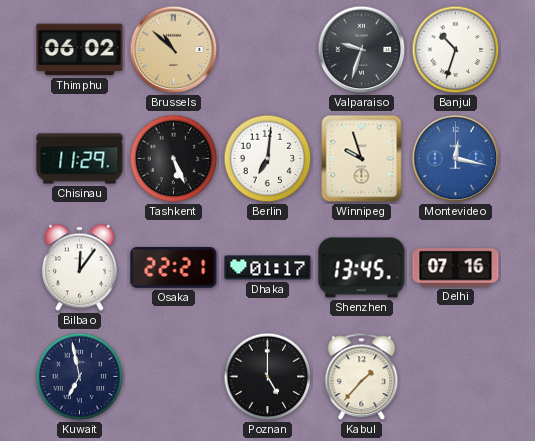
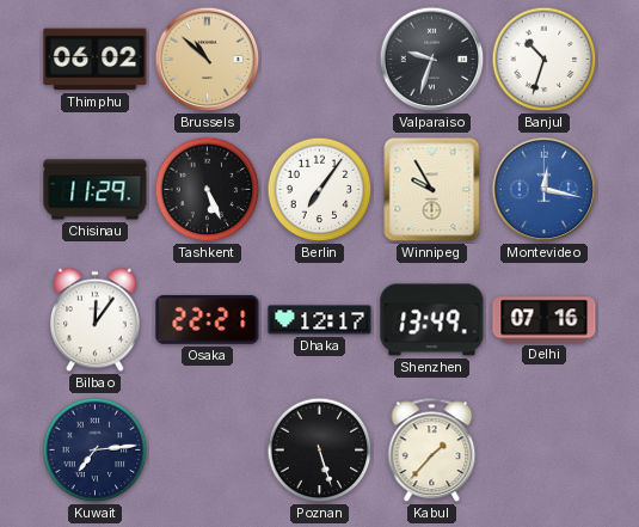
Berlin: 7:01 -> 7:06 (320, 190)
Winnipeg: 9:57 -> 9:55 (432, 190)
Dhaka: 01:17 -> 12:17 (320, 320)
Shenzhen: 13:45 -> 13:49 (432, 320)
Kuwait: 6:58 -> 7:14 (96, 451)
Poznan: 5:00 -> 5:27 (320, 451)
